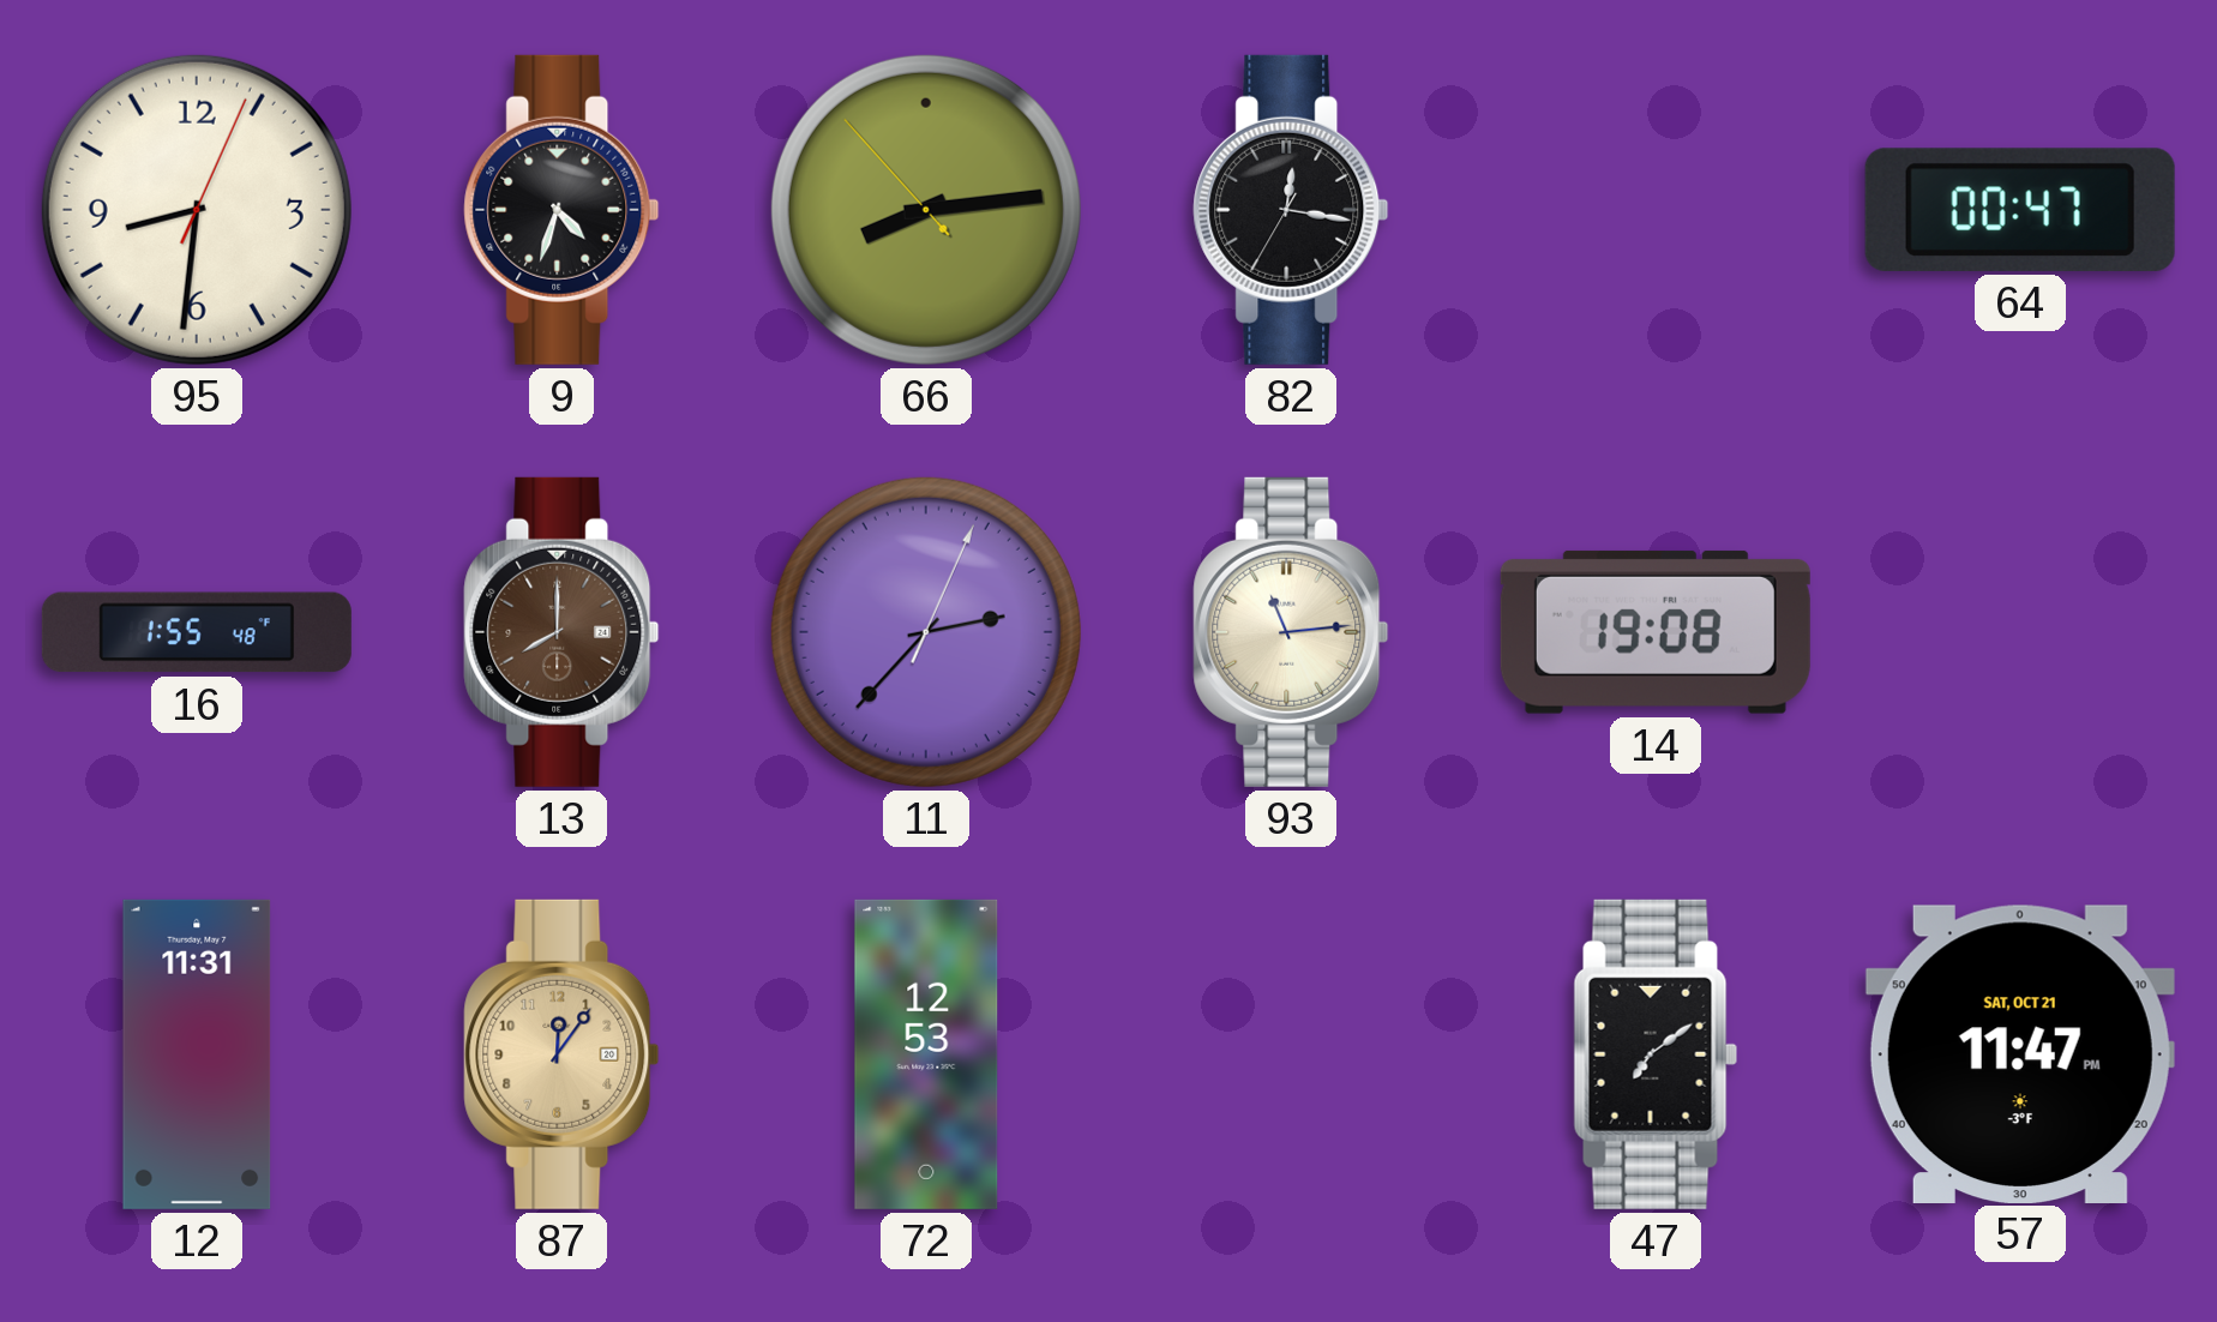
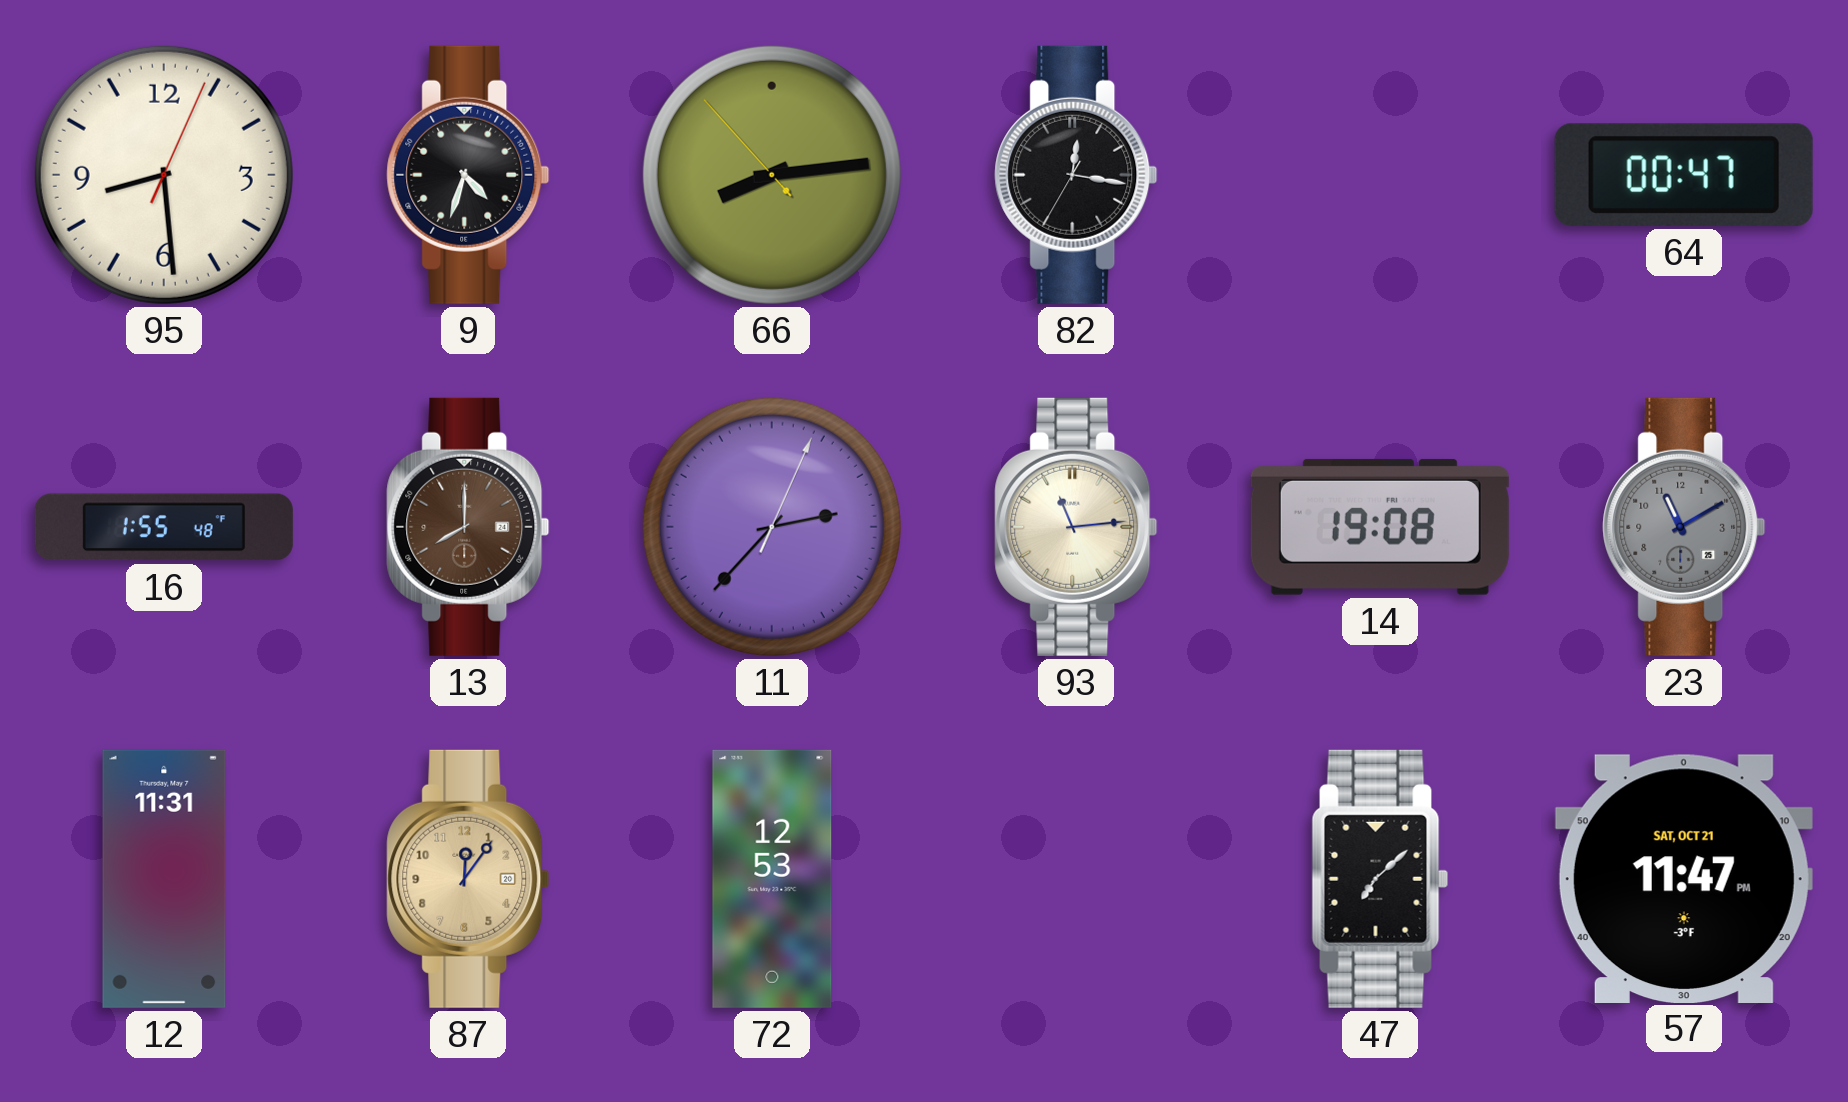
95: 8:31 -> 8:29 (164, 175)
23: none -> 11:10 (1684, 527)
47: 7:09 -> 7:08 (1380, 879)
